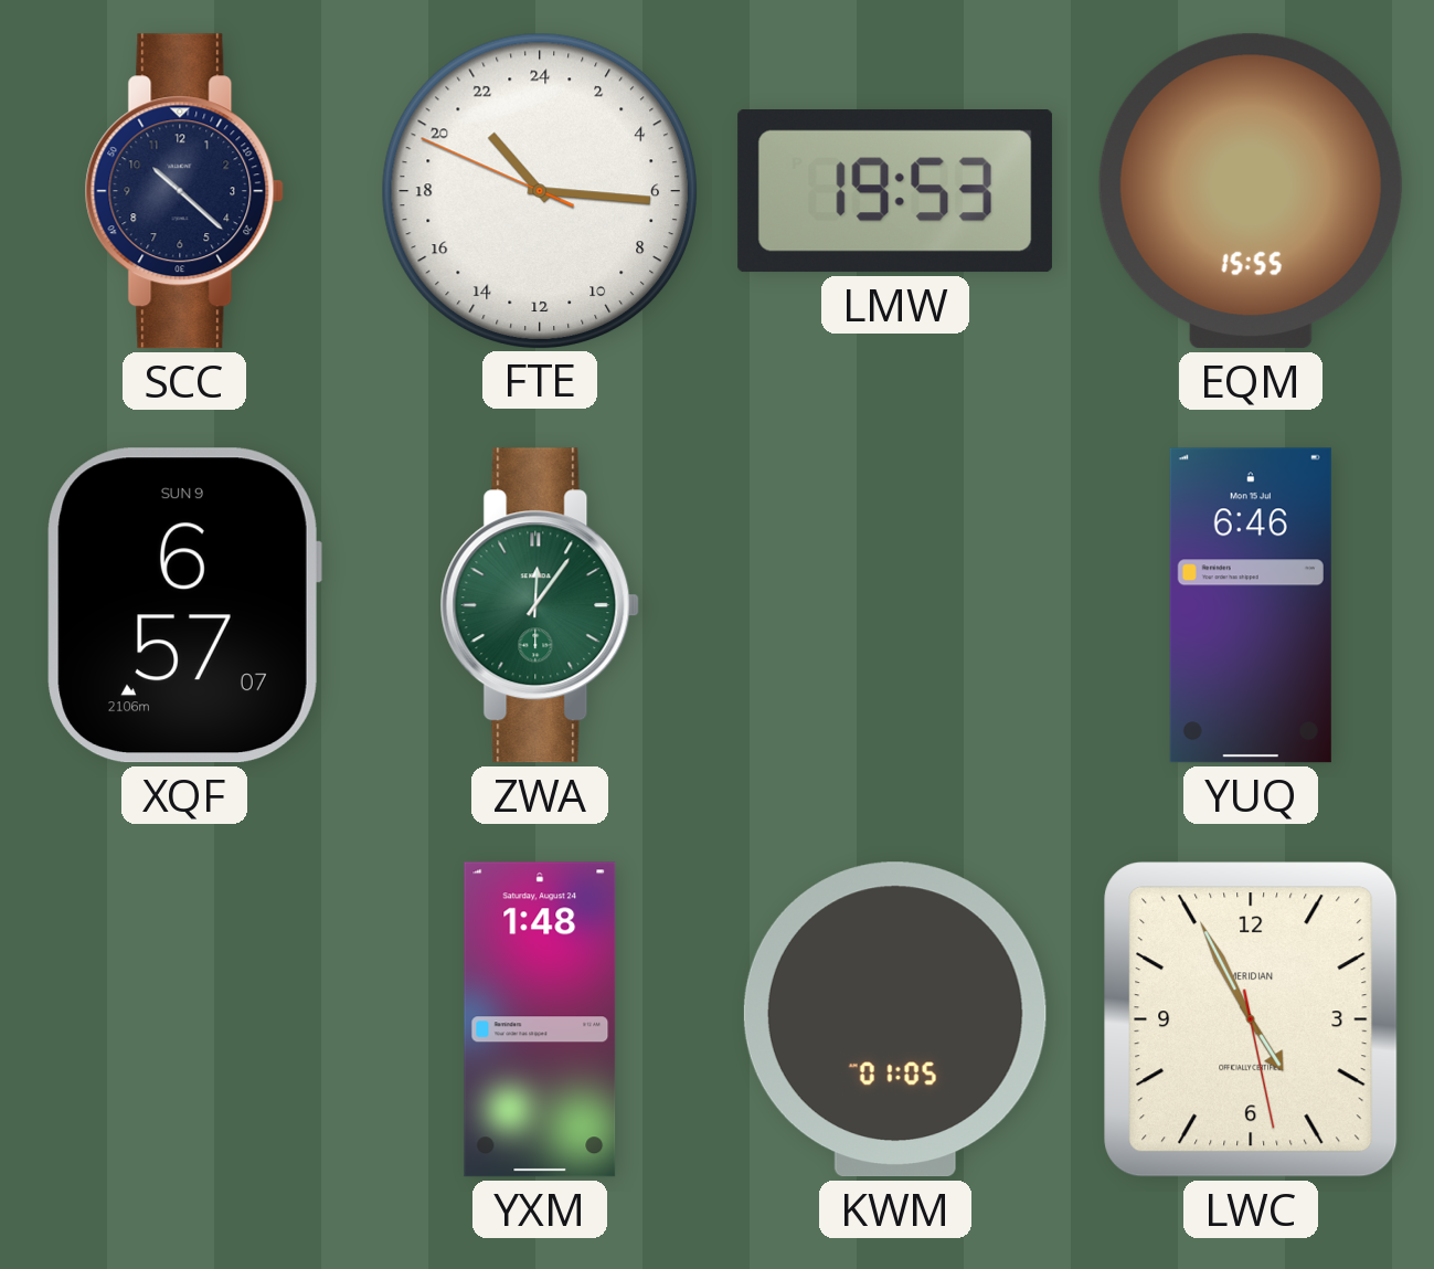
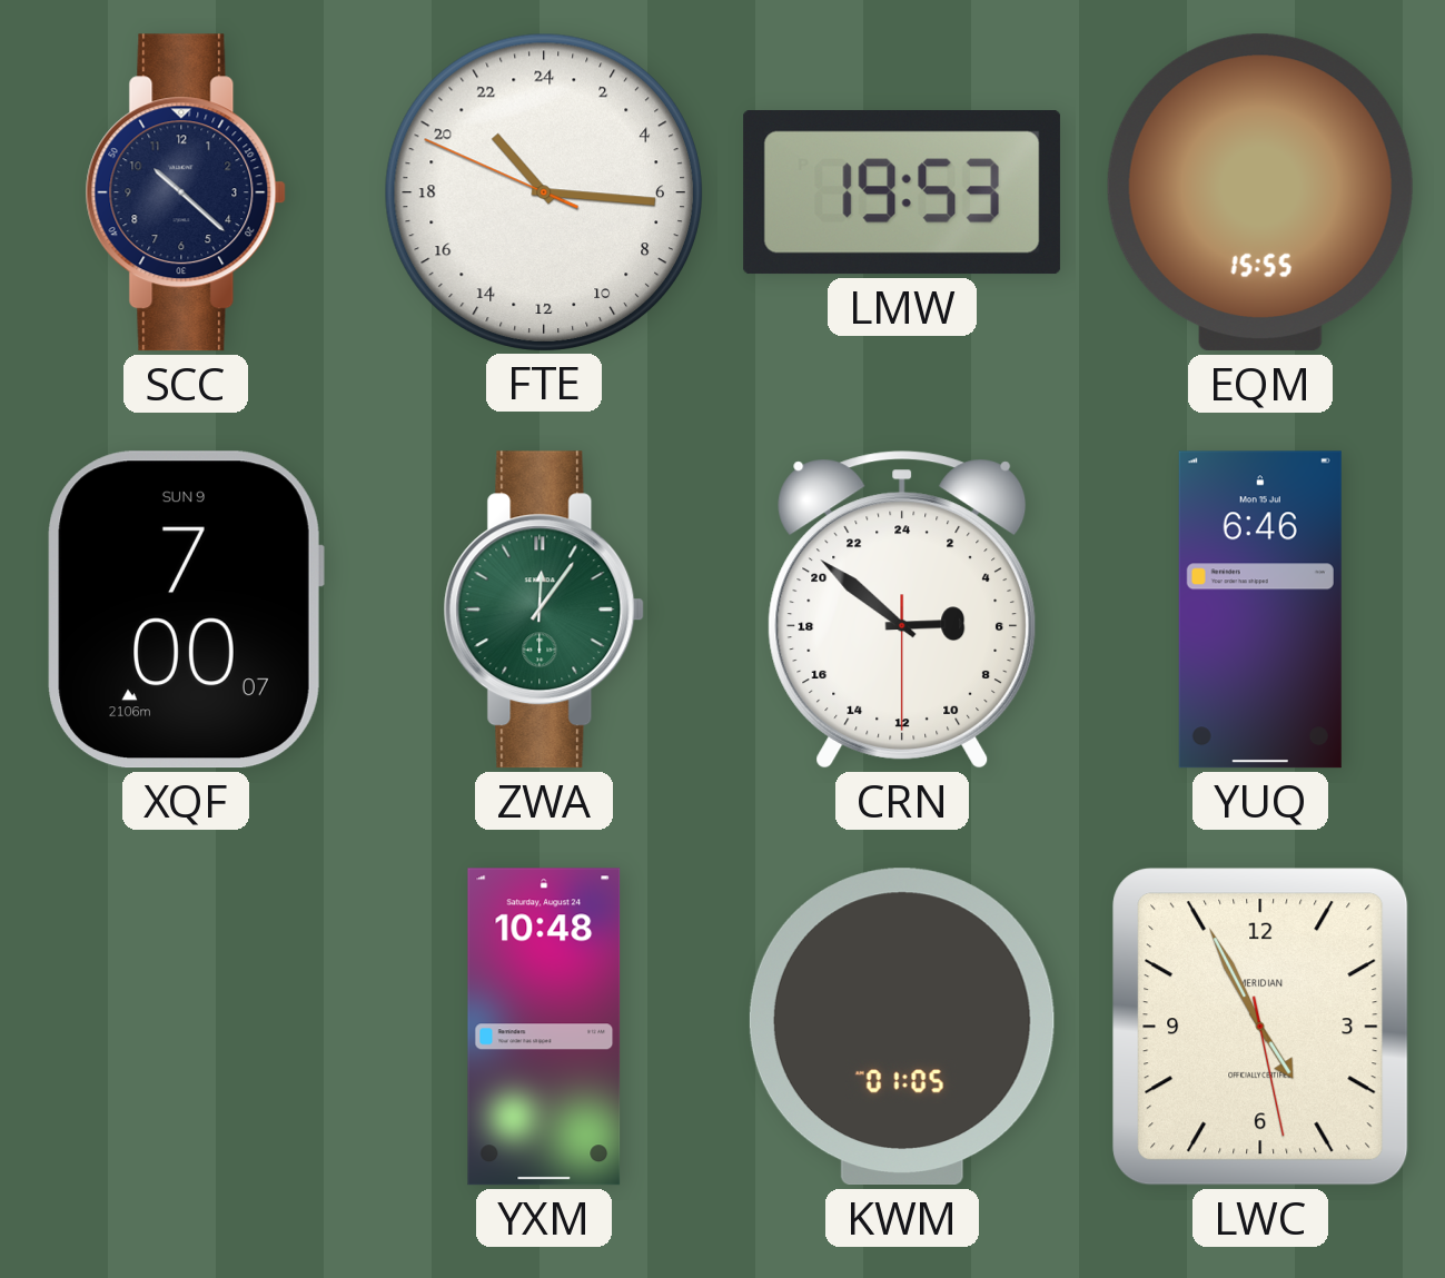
XQF: 6:57 -> 7:00 (186, 610)
CRN: none -> 5:51 (902, 610)
YXM: 1:48 -> 10:48 (544, 1027)
